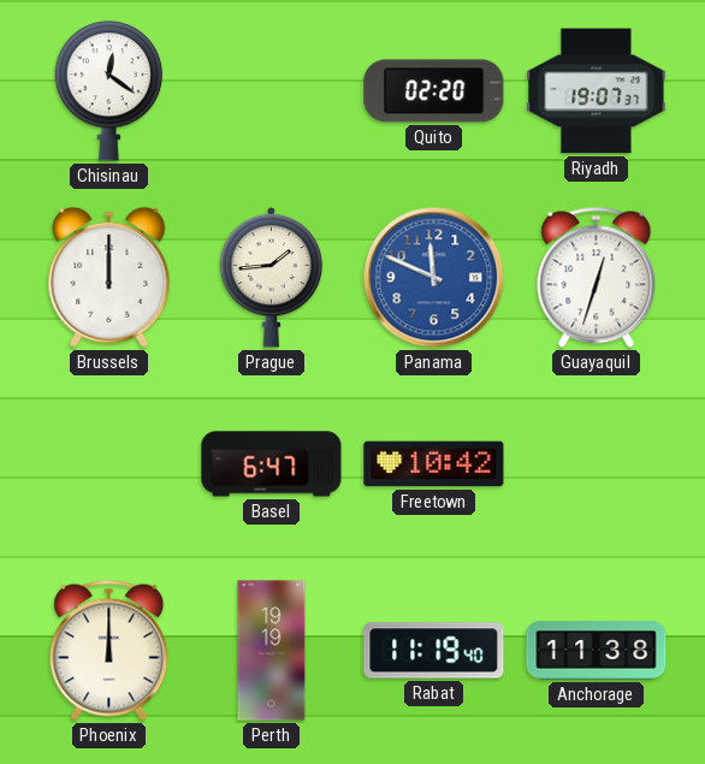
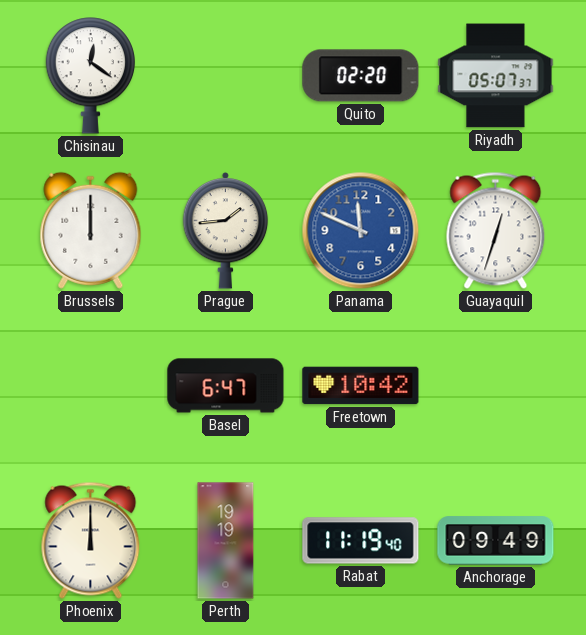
Riyadh: 19:07 -> 05:07 (496, 76)
Anchorage: 11:38 -> 09:49 (496, 541)
